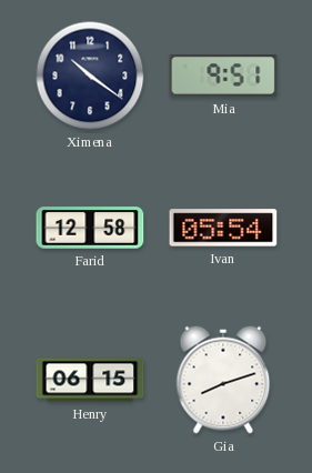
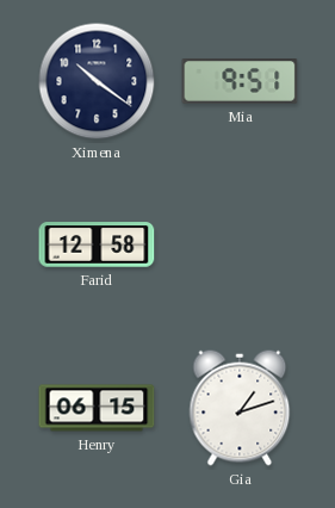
Ivan: 05:54 -> none (223, 228)
Gia: 8:12 -> 1:12 (240, 408)
